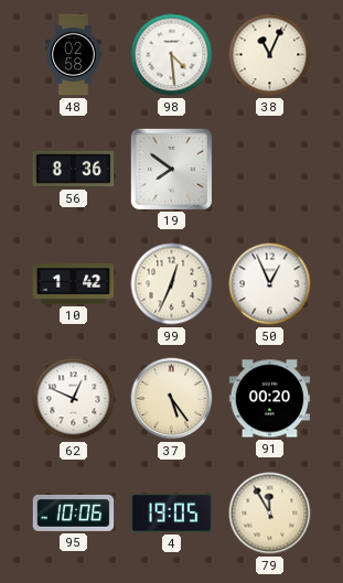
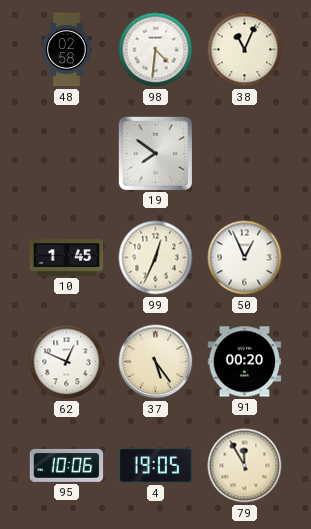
98: 4:29 -> 4:31 (156, 50)
56: 8:36 -> none (74, 169)
10: 1:42 -> 1:45 (67, 258)
